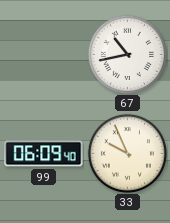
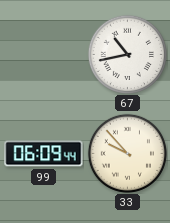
99: 06:09:40 -> 06:09:44 (44, 154)
33: 9:56 -> 9:53 (127, 153)
